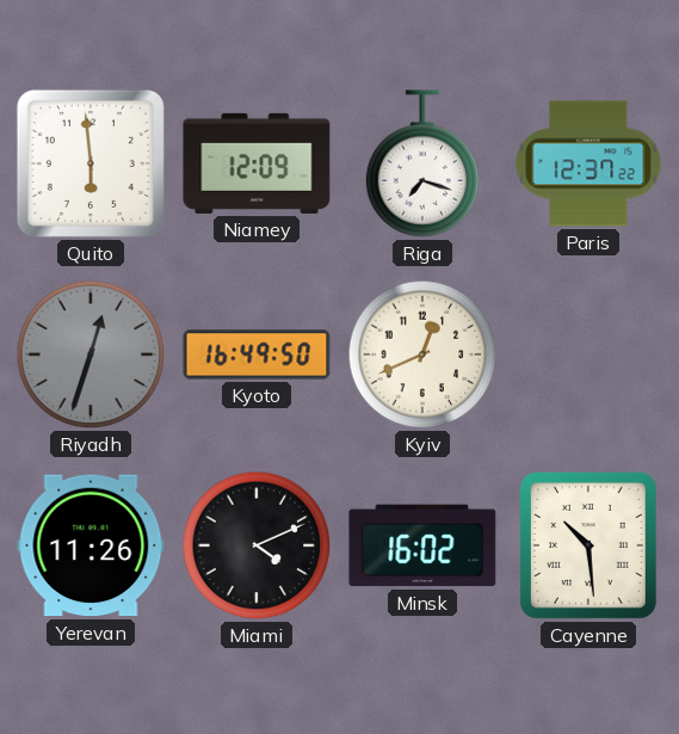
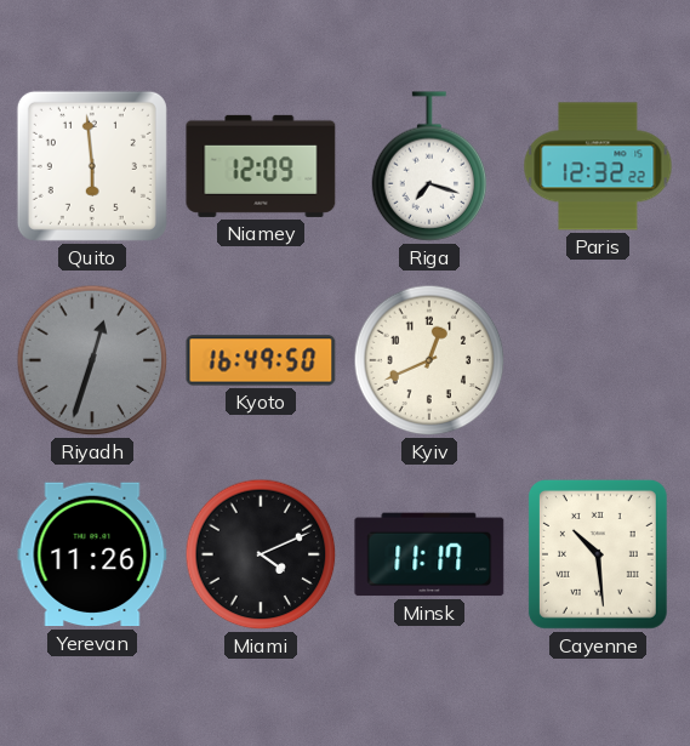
Paris: 12:37 -> 12:32 (598, 166)
Minsk: 16:02 -> 11:17 (429, 554)
